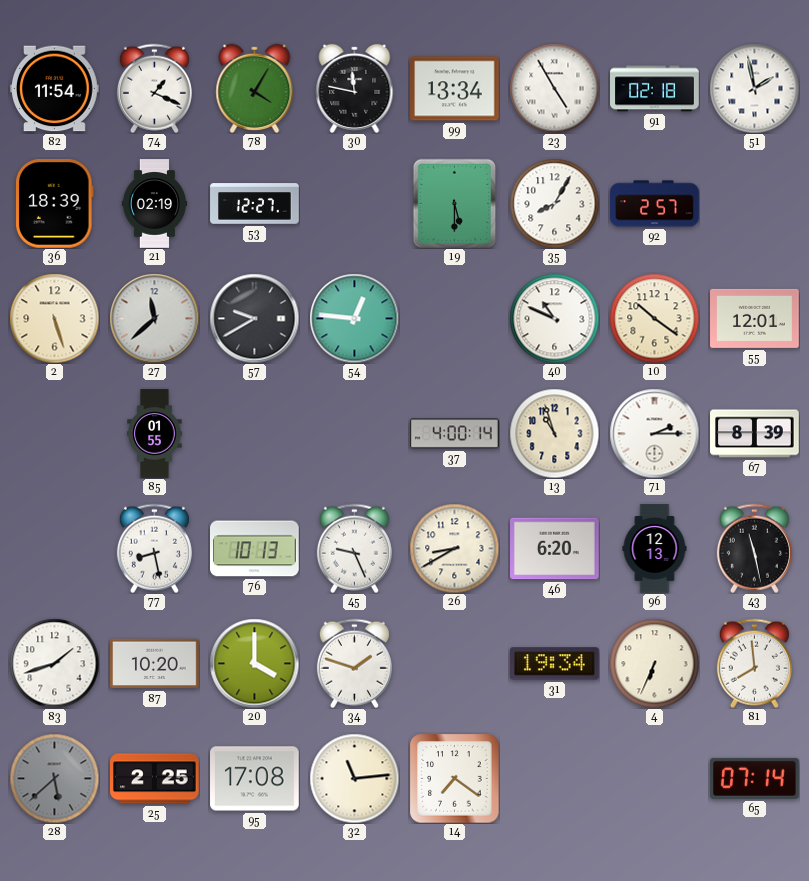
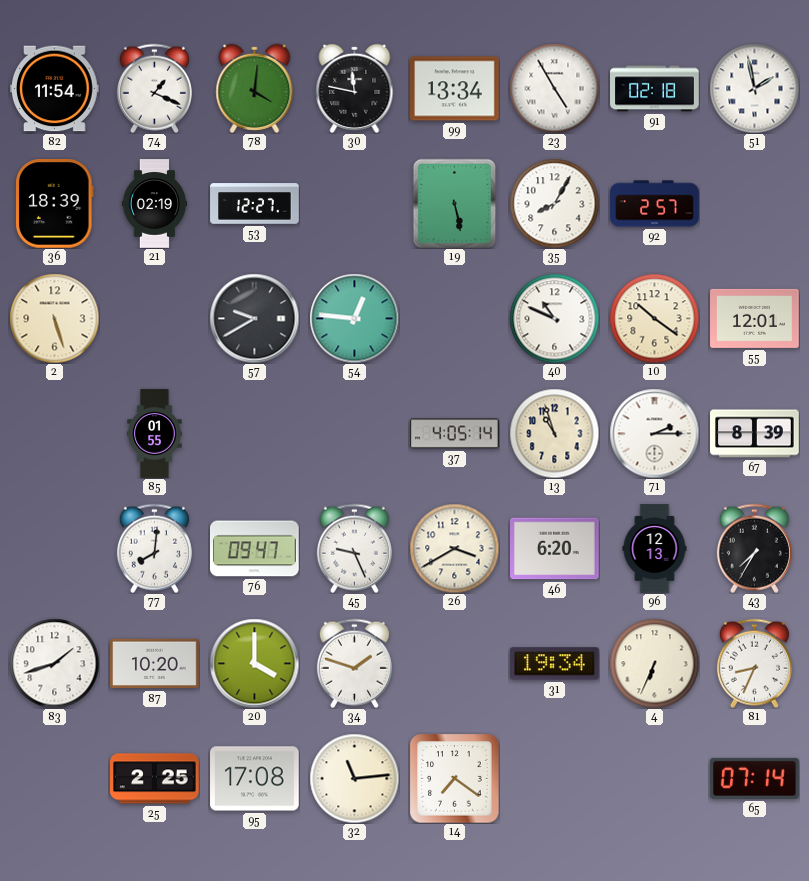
78: 4:05 -> 4:01 (255, 88)
19: 5:30 -> 5:28 (455, 203)
27: 11:38 -> none (154, 318)
37: 4:00 -> 4:05 (455, 434)
77: 8:28 -> 8:01 (154, 548)
76: 10:13 -> 09:47 (255, 549)
26: 8:40 -> 3:40 (454, 548)
43: 11:28 -> 7:35 (754, 548)
81: 7:59 -> 8:34 (754, 663)
28: 5:38 -> none (54, 778)
